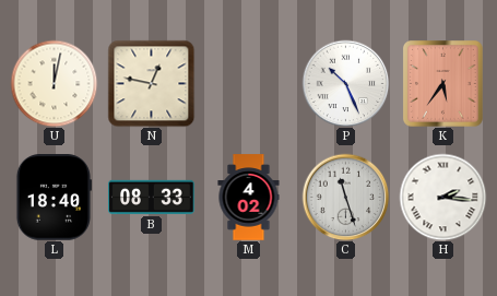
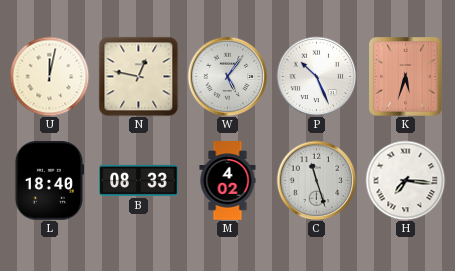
W: none -> 5:06 (227, 76)
K: 5:36 -> 5:33 (406, 77)
H: 2:16 -> 7:16 (405, 180)
